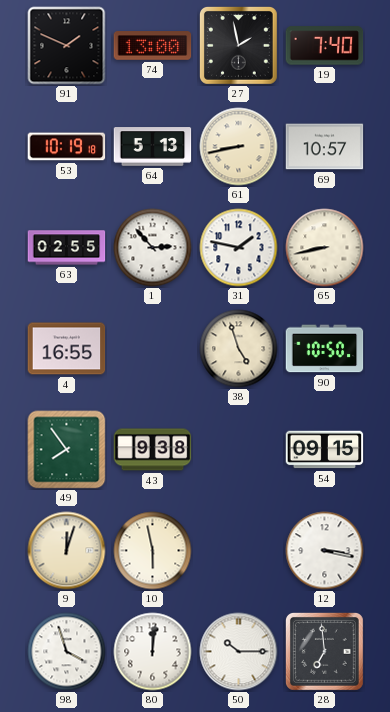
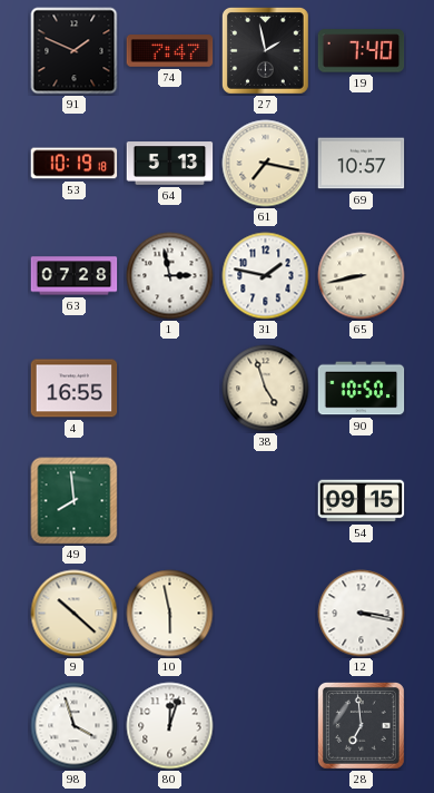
74: 13:00 -> 7:47 (170, 51)
61: 8:43 -> 7:17 (266, 164)
63: 02:55 -> 07:28 (75, 276)
1: 2:53 -> 2:58 (170, 276)
49: 7:54 -> 7:59 (75, 501)
43: 9:38 -> none (153, 450)
9: 12:03 -> 10:22 (75, 614)
80: 12:01 -> 12:03 (170, 726)
50: 10:15 -> none (239, 652)
